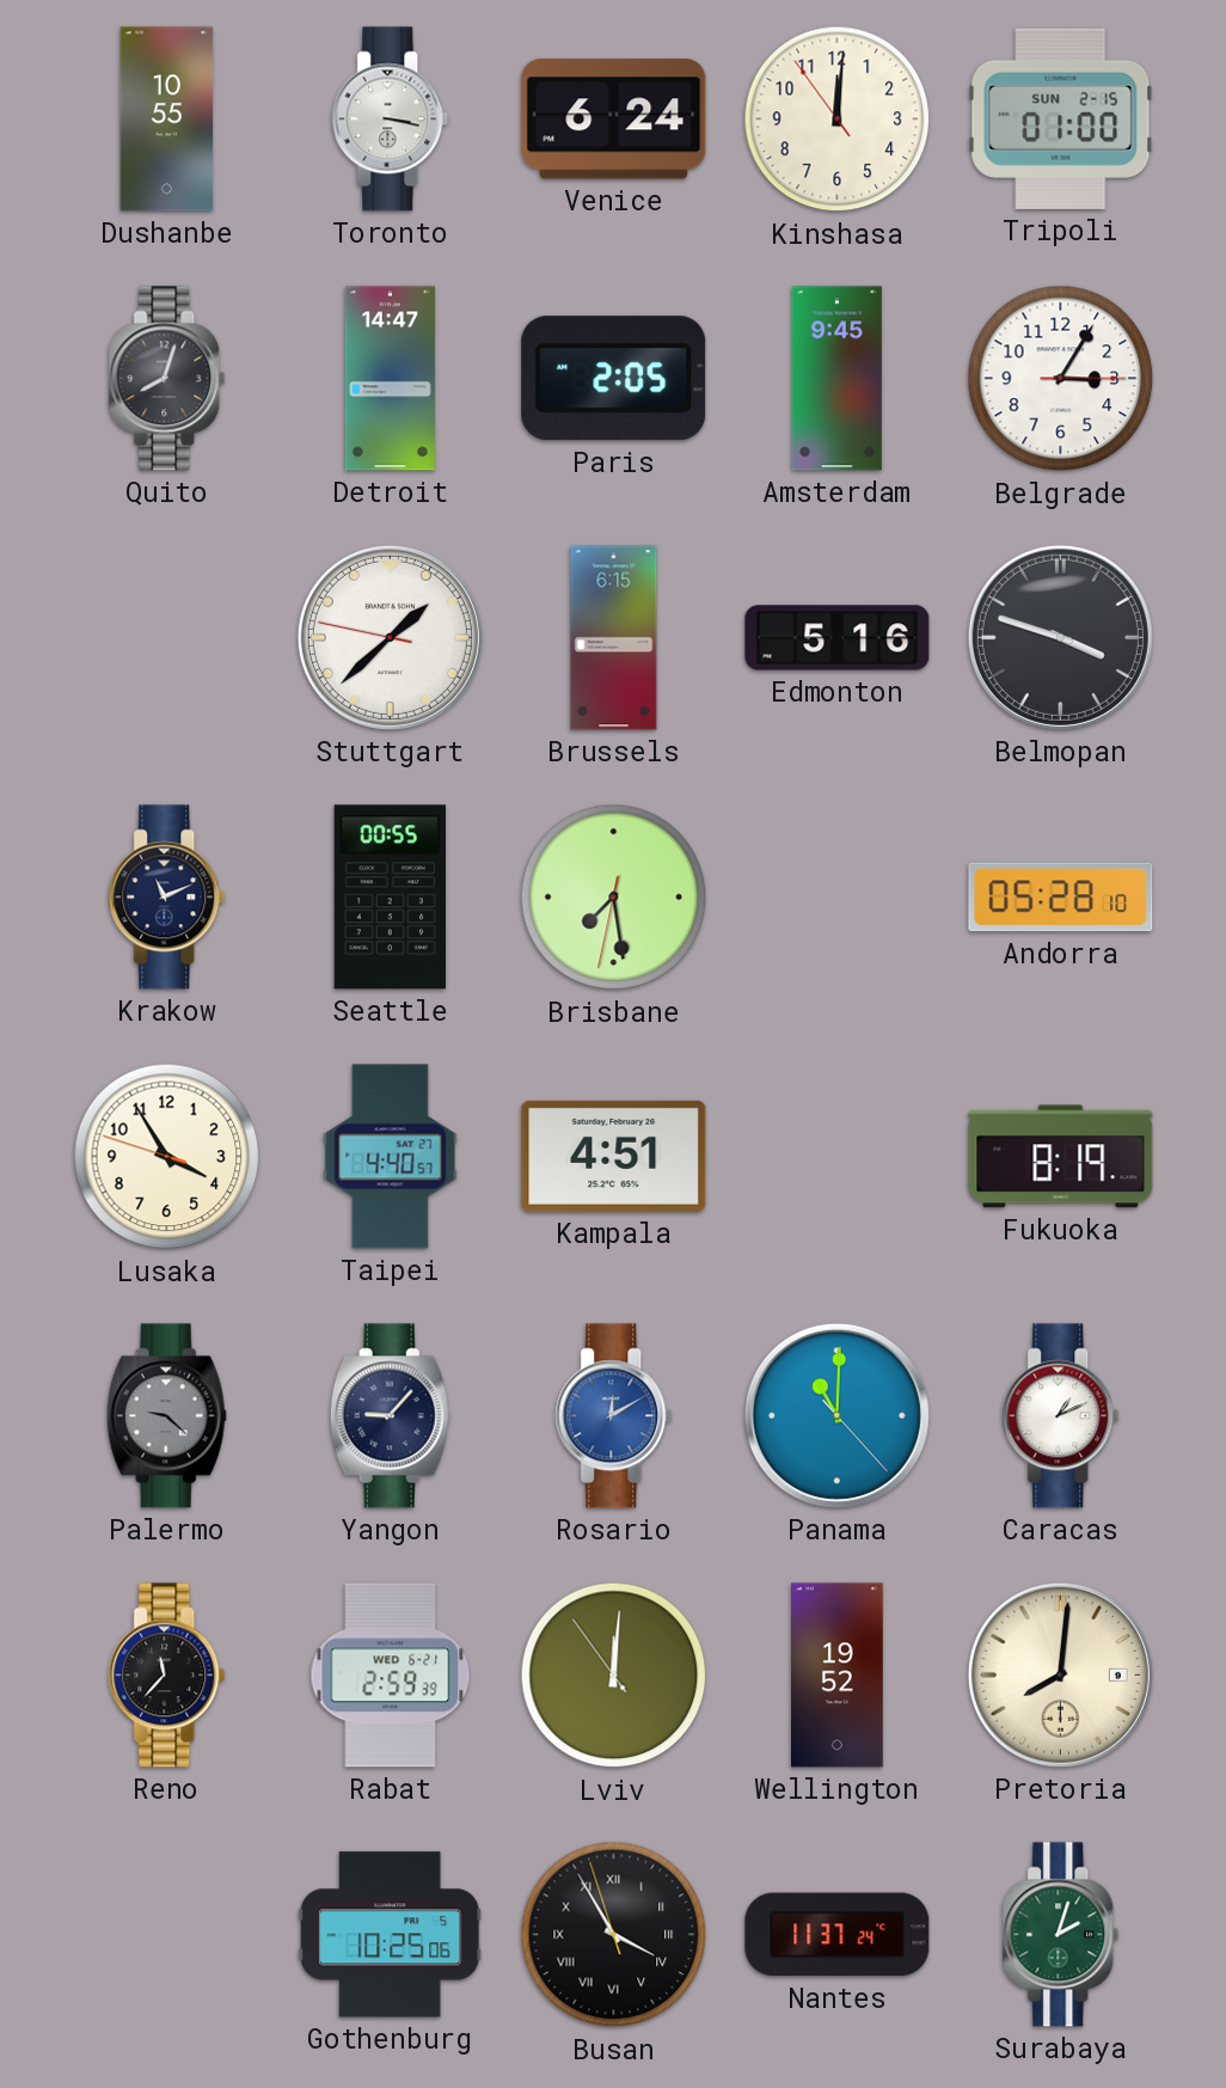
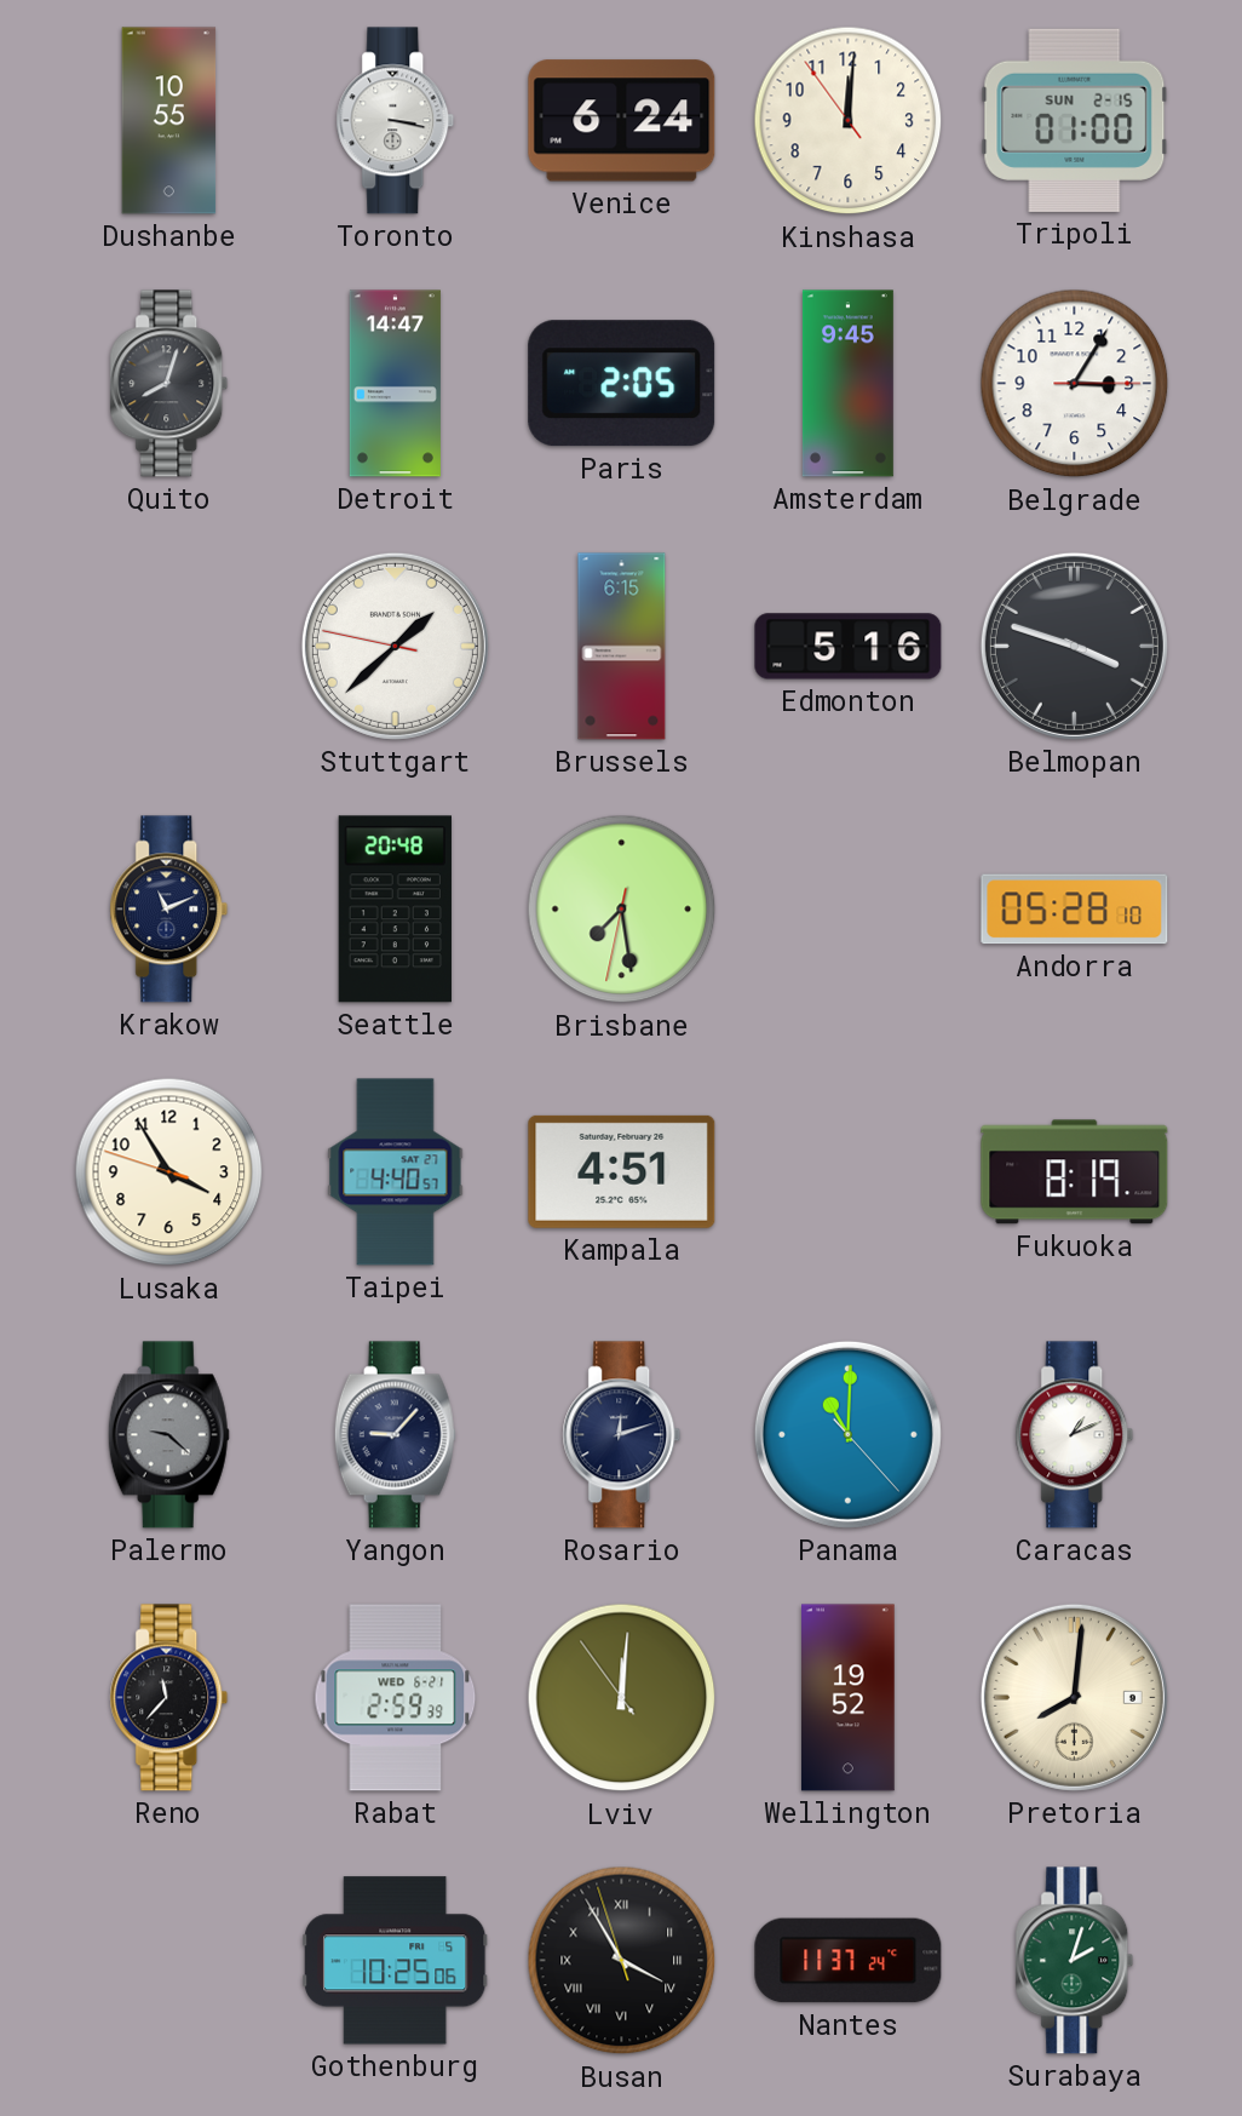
Seattle: 00:55 -> 20:48 (395, 910)
Rosario: 12:10 -> 12:12 (622, 1435)
Rosario dial: blue -> navy (622, 1435)
